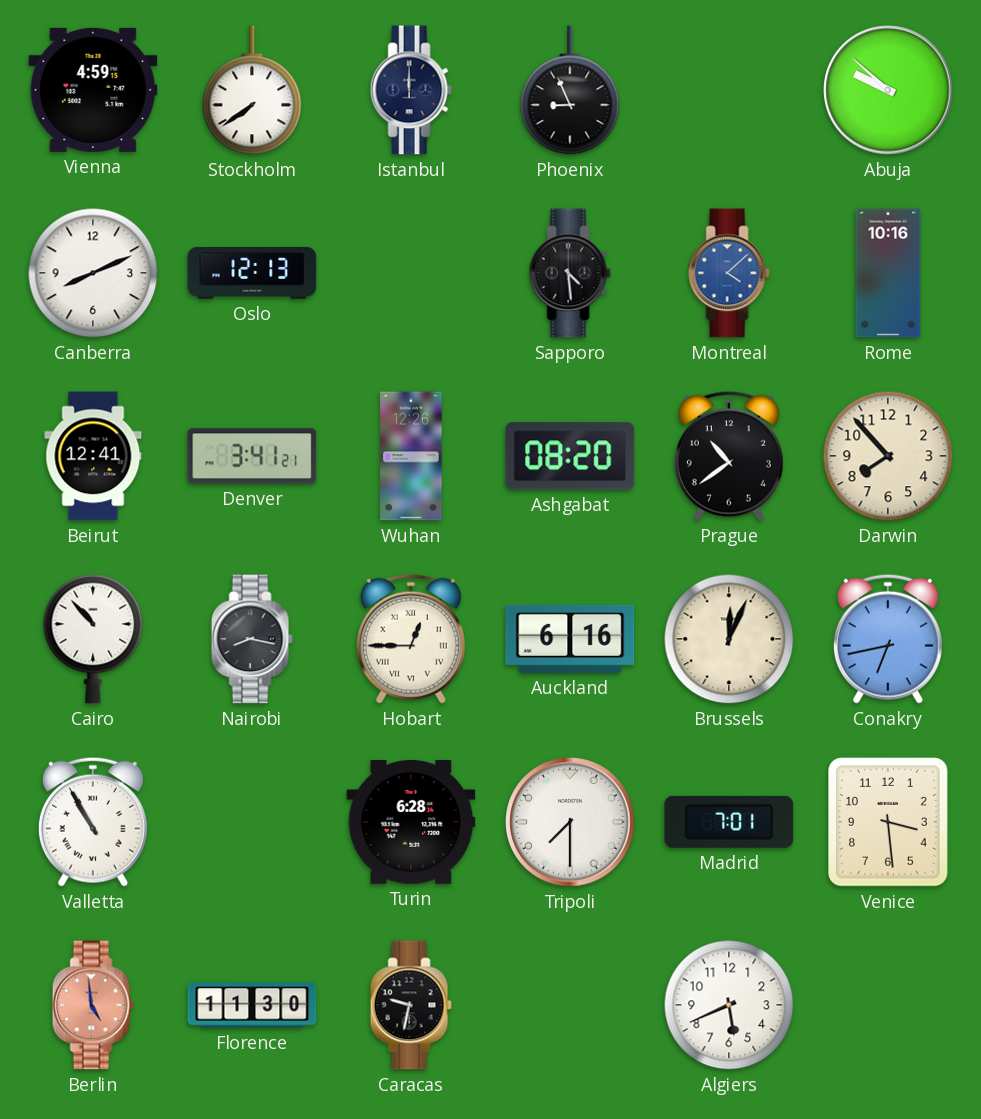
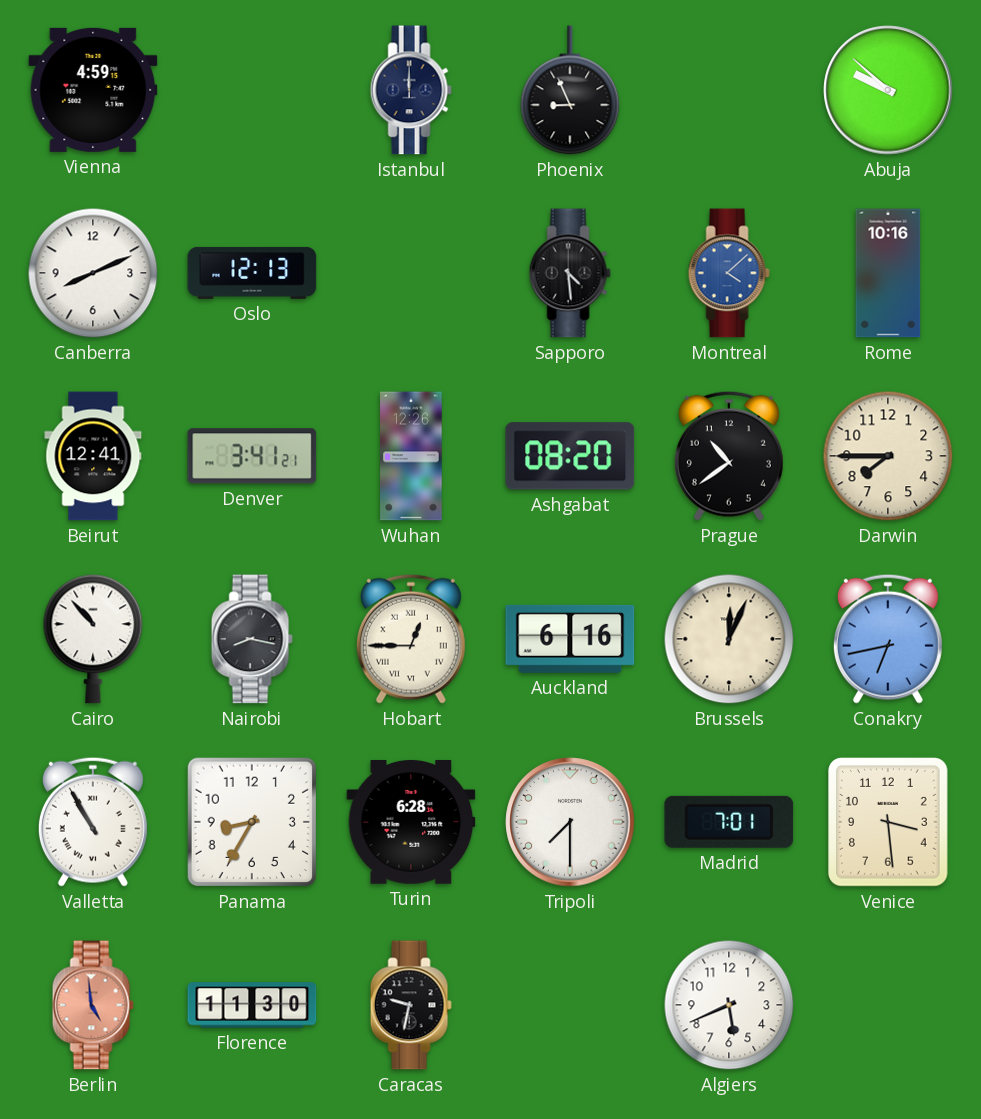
Stockholm: 7:39 -> none (252, 90)
Darwin: 7:53 -> 7:45 (888, 456)
Panama: none -> 8:35 (252, 822)
